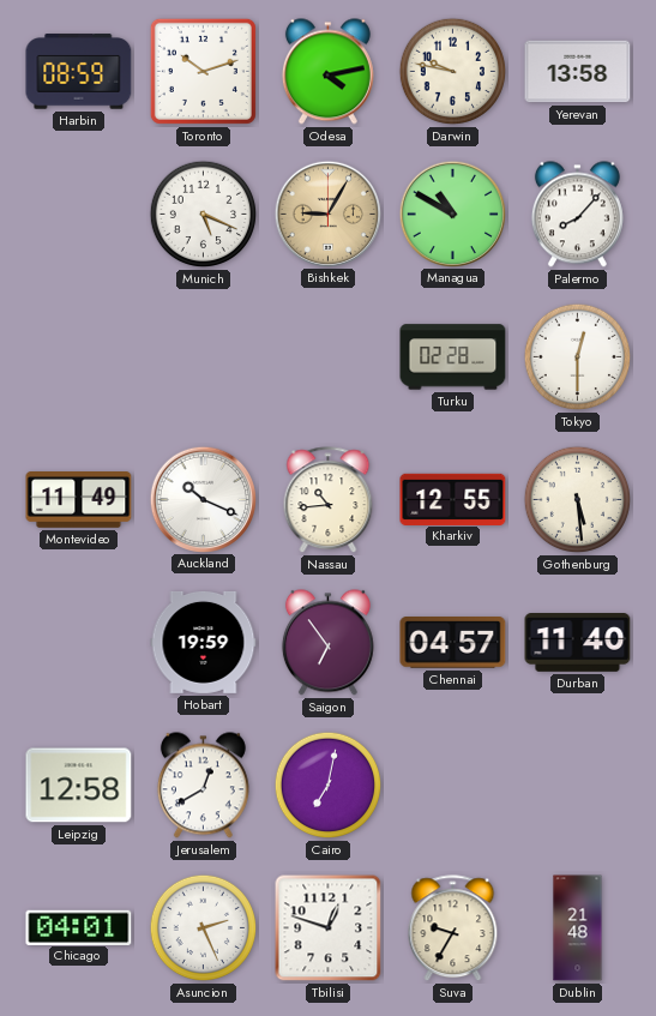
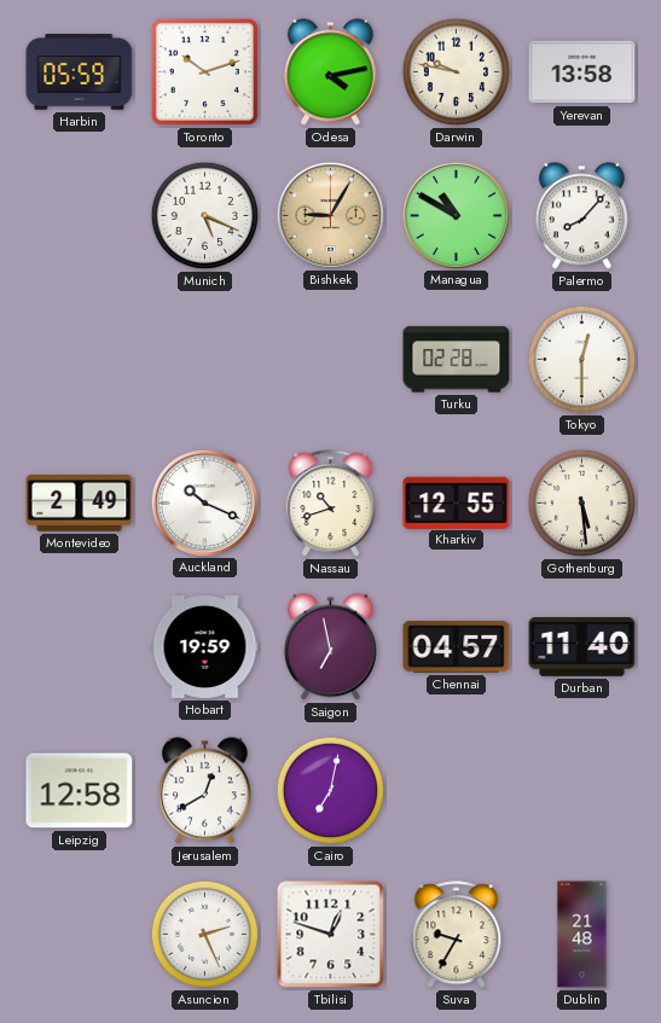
Harbin: 08:59 -> 05:59 (80, 72)
Montevideo: 11:49 -> 2:49 (80, 504)
Nassau: 10:44 -> 10:42 (331, 504)
Saigon: 6:54 -> 6:58 (330, 647)
Chicago: 04:01 -> none (79, 927)
